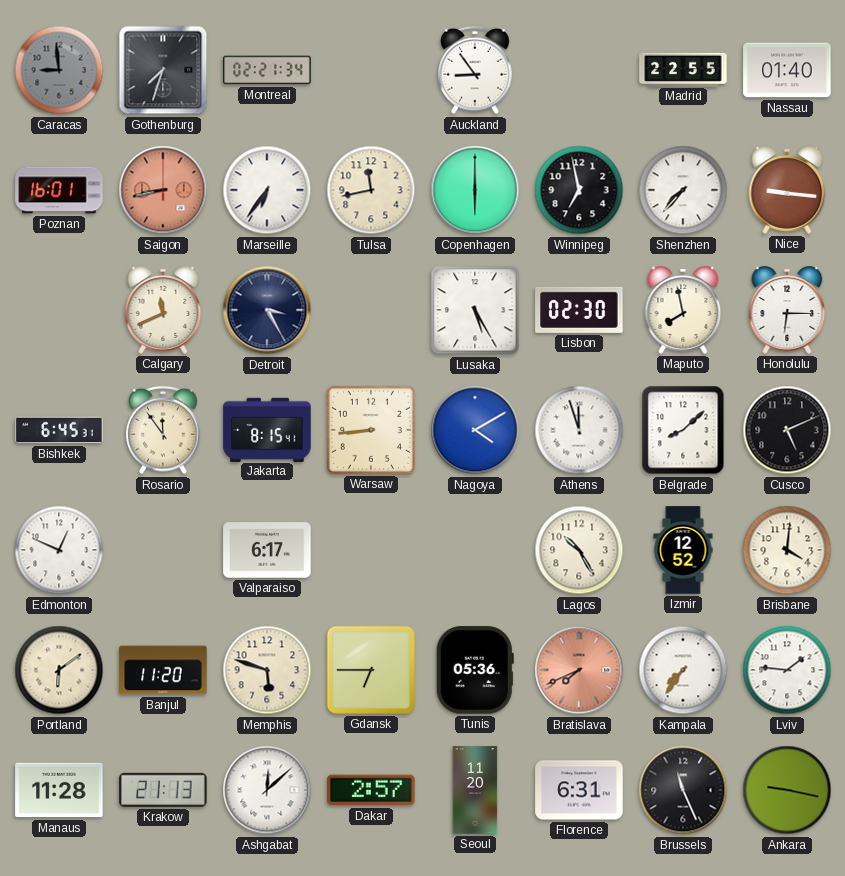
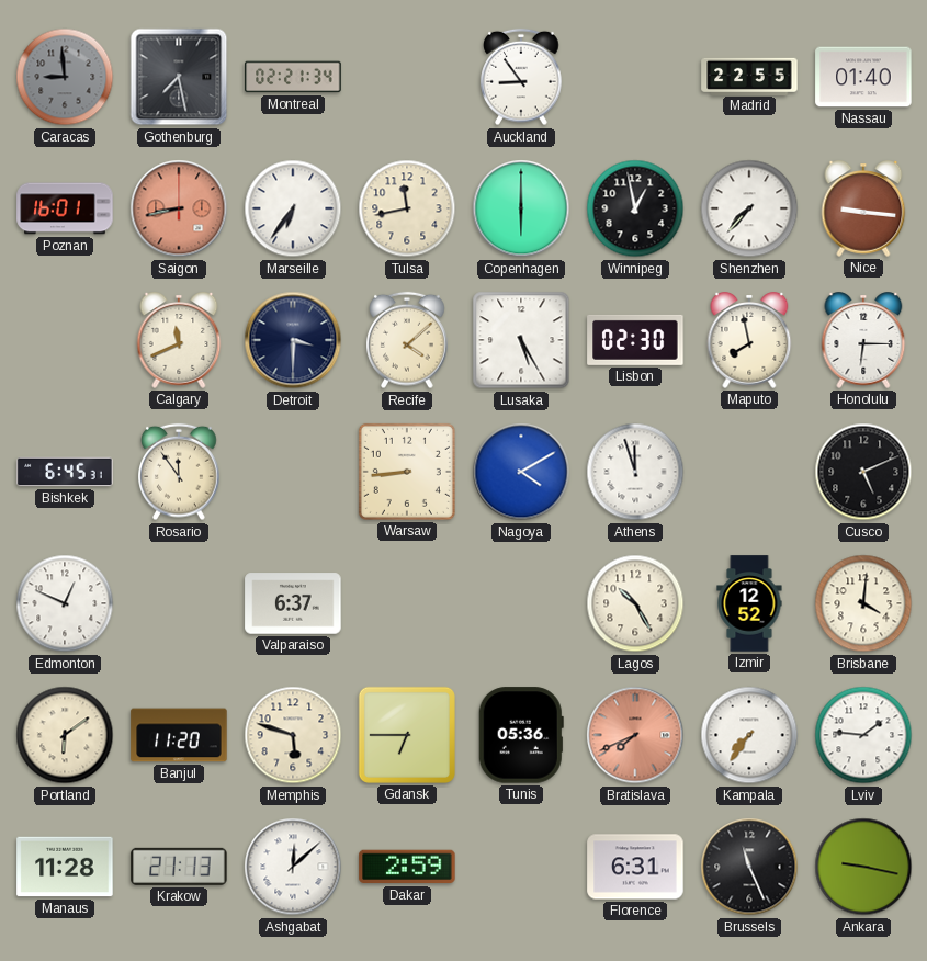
Gothenburg: 7:33 -> 7:28 (179, 77)
Winnipeg: 6:58 -> 12:58 (635, 208)
Detroit: 3:25 -> 3:30 (293, 340)
Recife: none -> 4:08 (407, 340)
Jakarta: 8:15 -> none (267, 429)
Belgrade: 8:08 -> none (683, 430)
Valparaiso: 6:17 -> 6:37 (293, 603)
Dakar: 2:57 -> 2:59 (407, 867)
Seoul: 11:20 -> none (475, 790)
